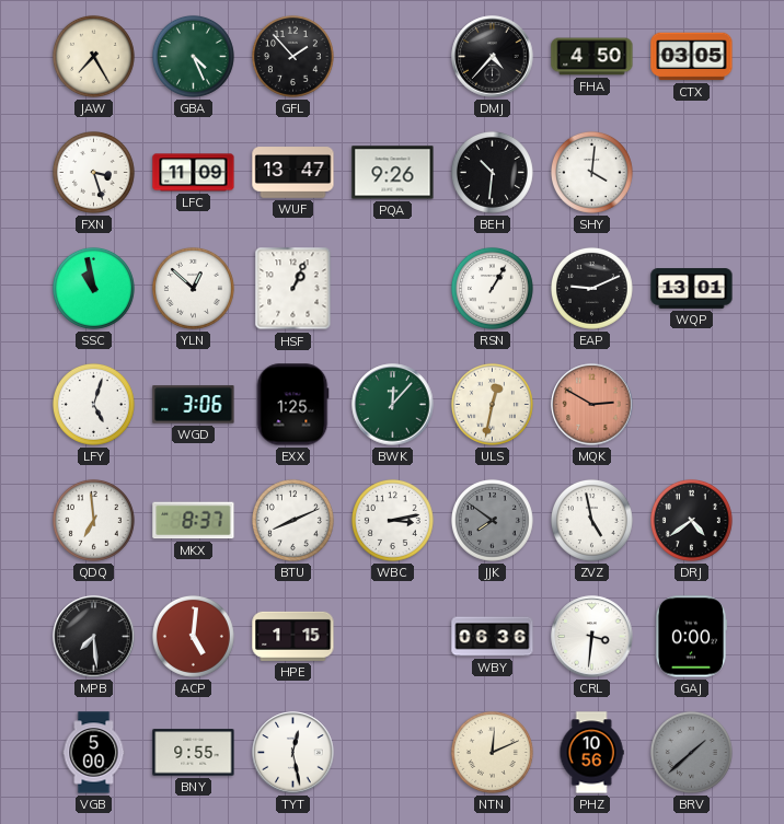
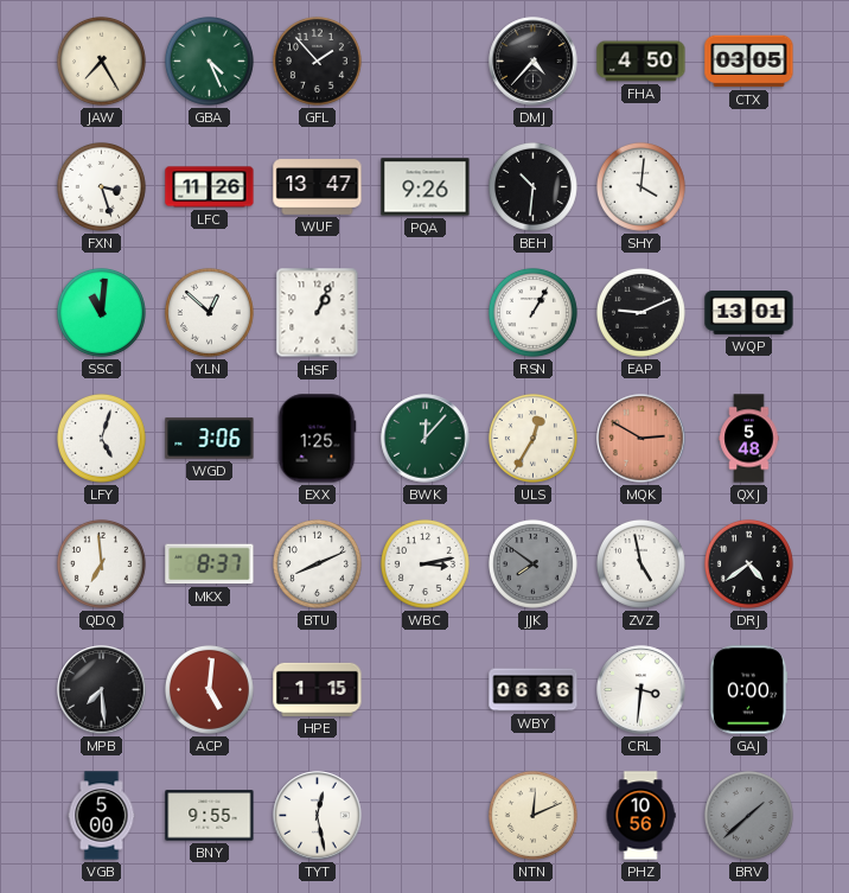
LFC: 11:09 -> 11:26 (210, 187)
SSC: 10:58 -> 11:01 (101, 312)
ULS: 12:32 -> 12:35 (532, 438)
QXJ: none -> 5:48 (749, 439)
